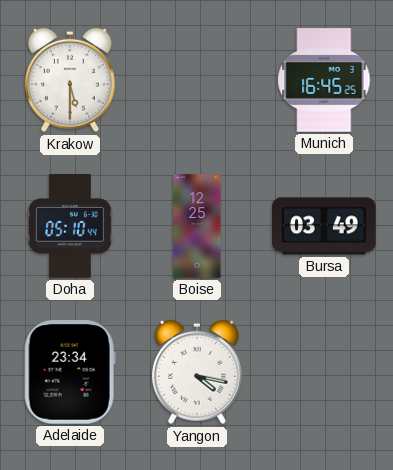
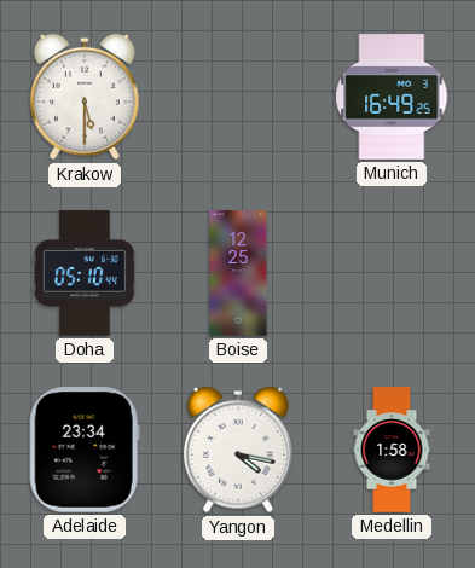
Munich: 16:45 -> 16:49 (392, 97)
Bursa: 03:49 -> none (324, 226)
Medellin: none -> 1:58 (392, 450)
